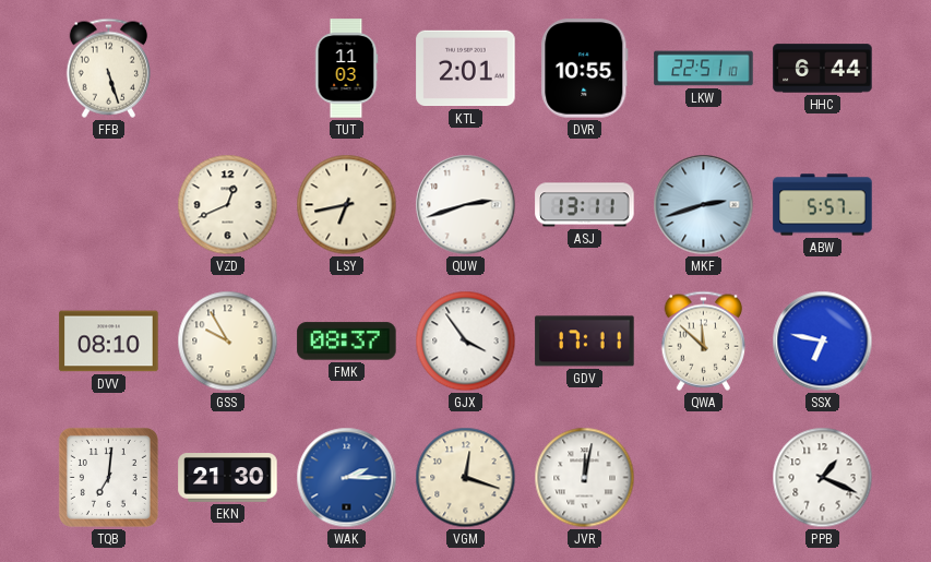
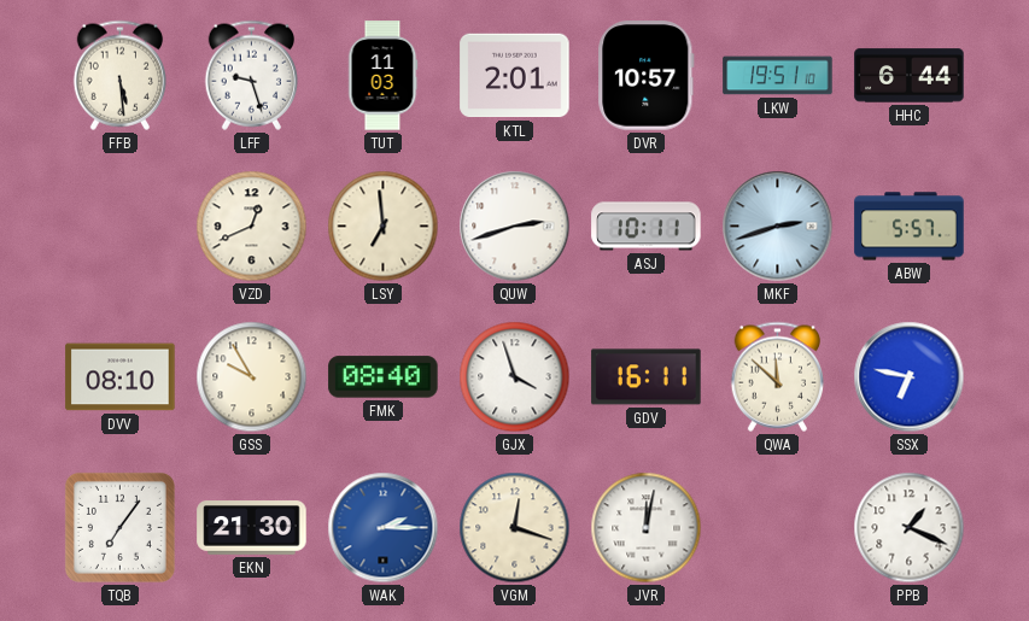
FFB: 5:27 -> 5:29 (121, 75)
LFF: none -> 9:27 (252, 75)
DVR: 10:55 -> 10:57 (647, 76)
LKW: 22:51 -> 19:51 (778, 76)
LSY: 6:43 -> 6:59 (384, 227)
ASJ: 13:11 -> 10:11 (647, 227)
FMK: 08:37 -> 08:40 (384, 377)
GJX: 3:54 -> 3:57 (515, 377)
GDV: 17:11 -> 16:11 (647, 377)
TQB: 7:01 -> 7:06 (119, 527)
